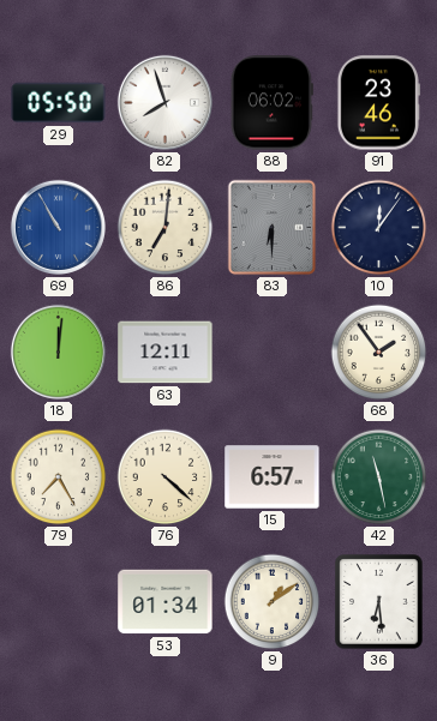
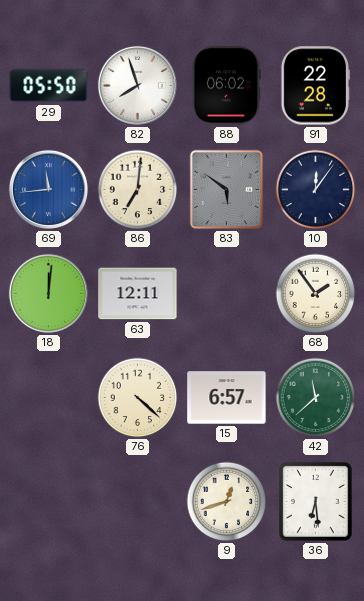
91: 23:46 -> 22:28 (315, 86)
69: 10:55 -> 11:44 (48, 189)
83: 6:30 -> 5:51 (227, 190)
79: 7:25 -> none (59, 477)
42: 11:28 -> 11:38 (316, 398)
53: 01:34 -> none (166, 602)
9: 1:09 -> 12:42 (227, 502)
